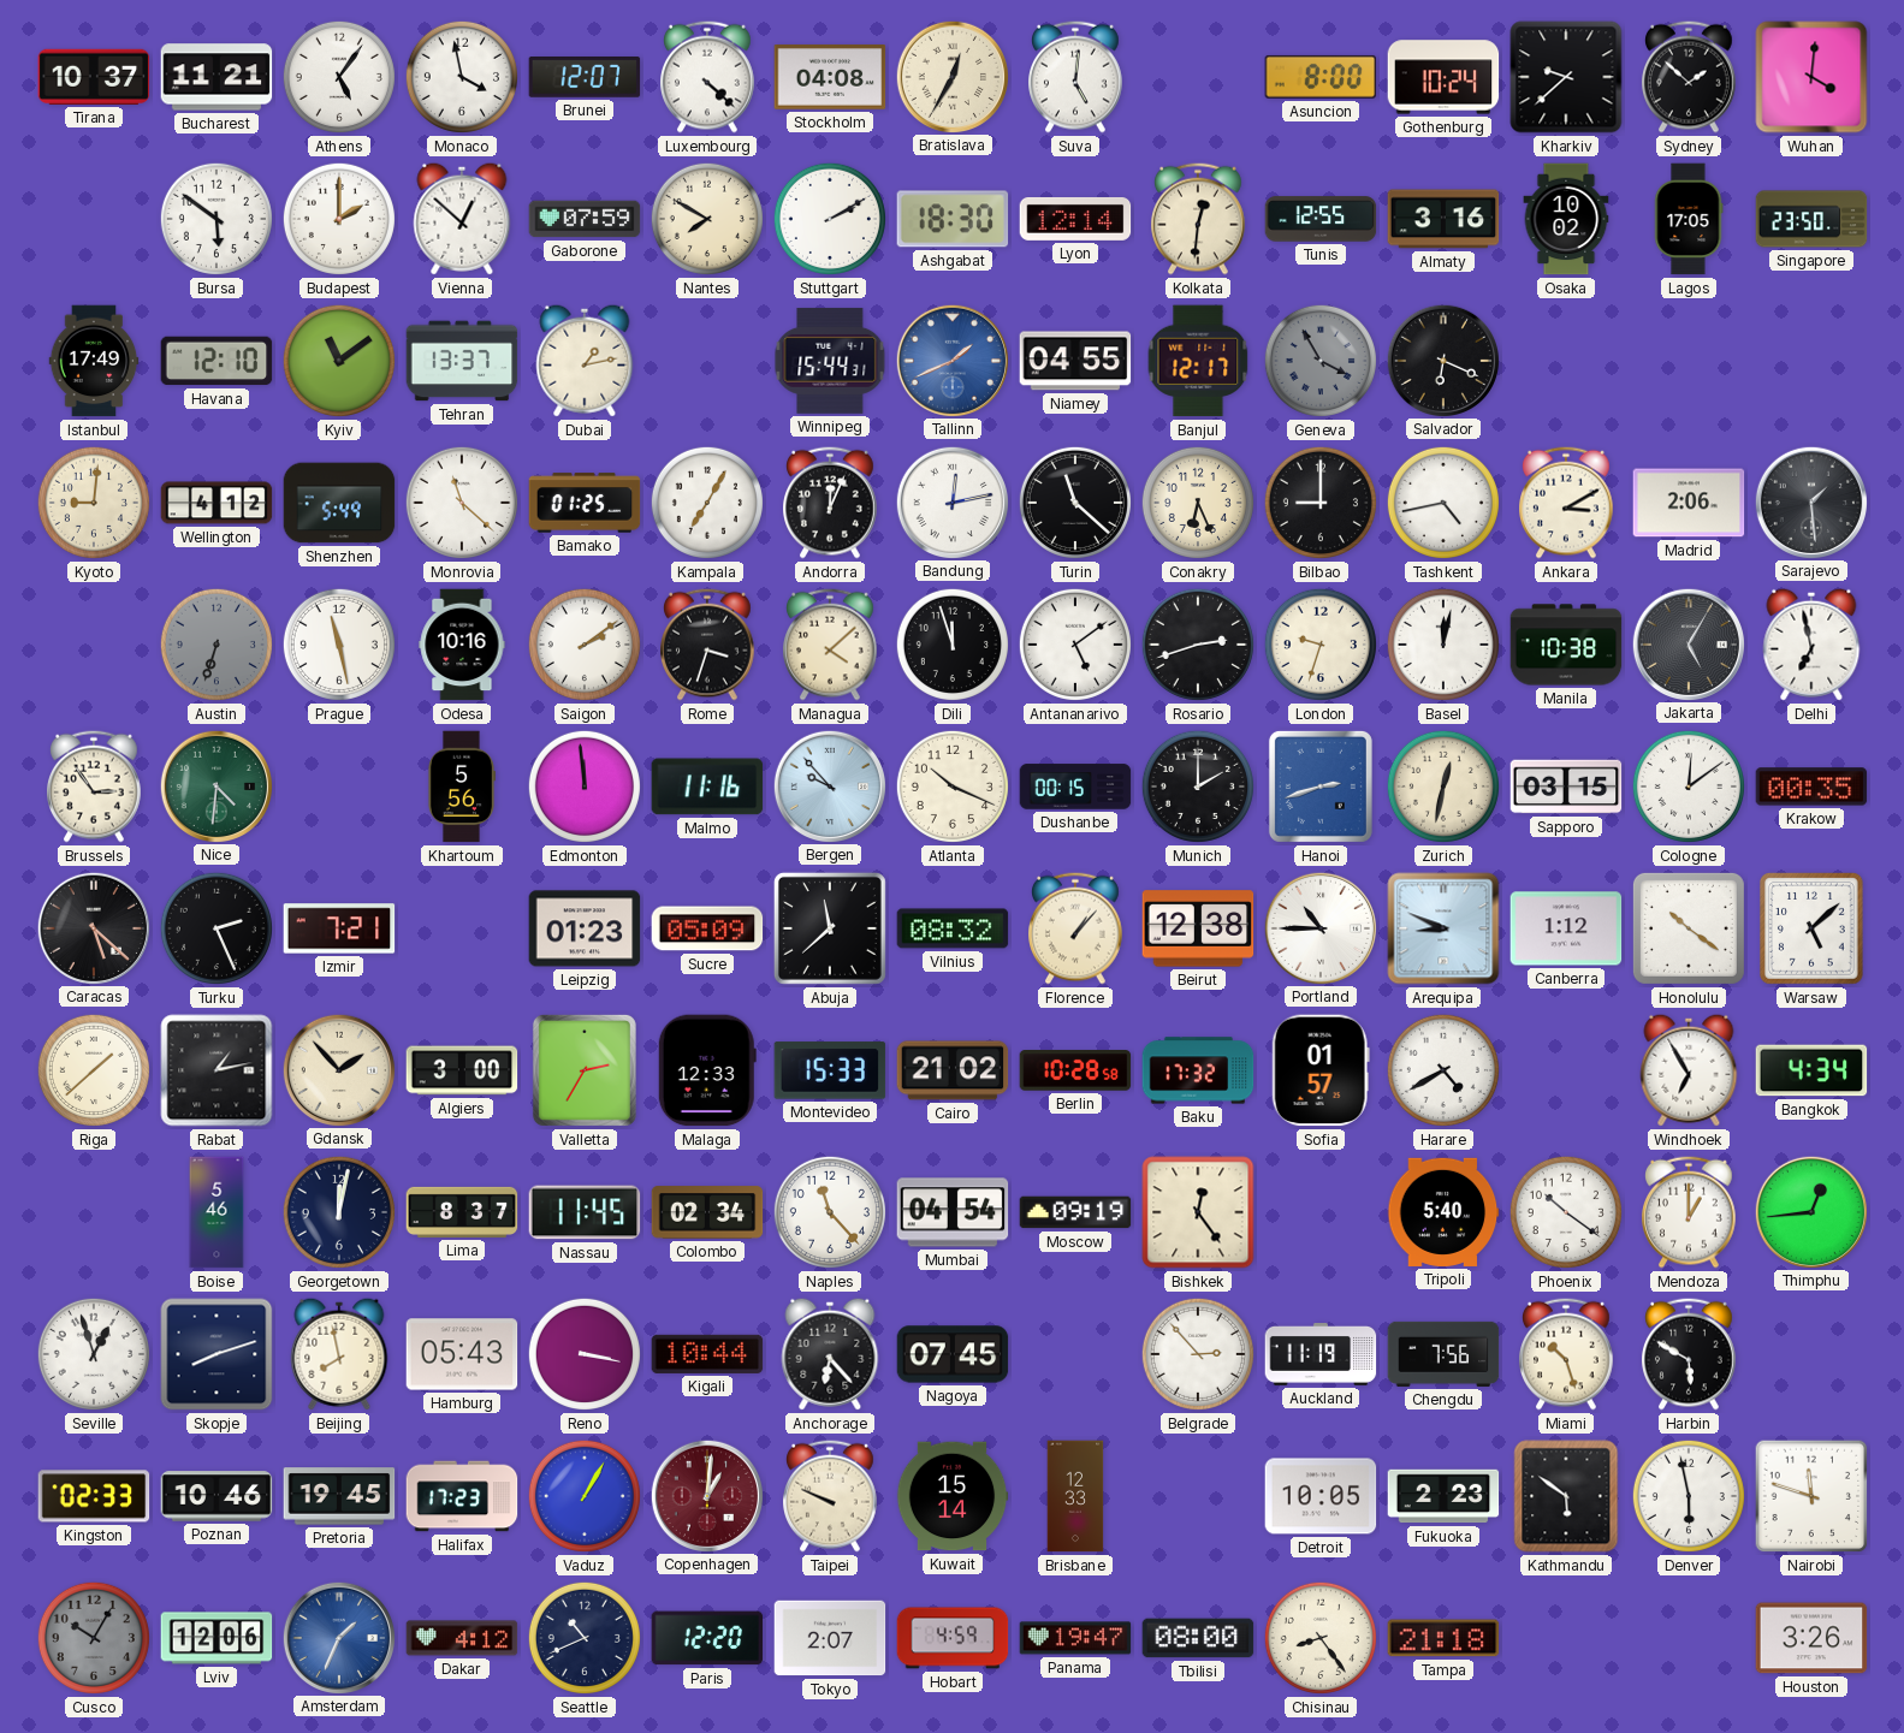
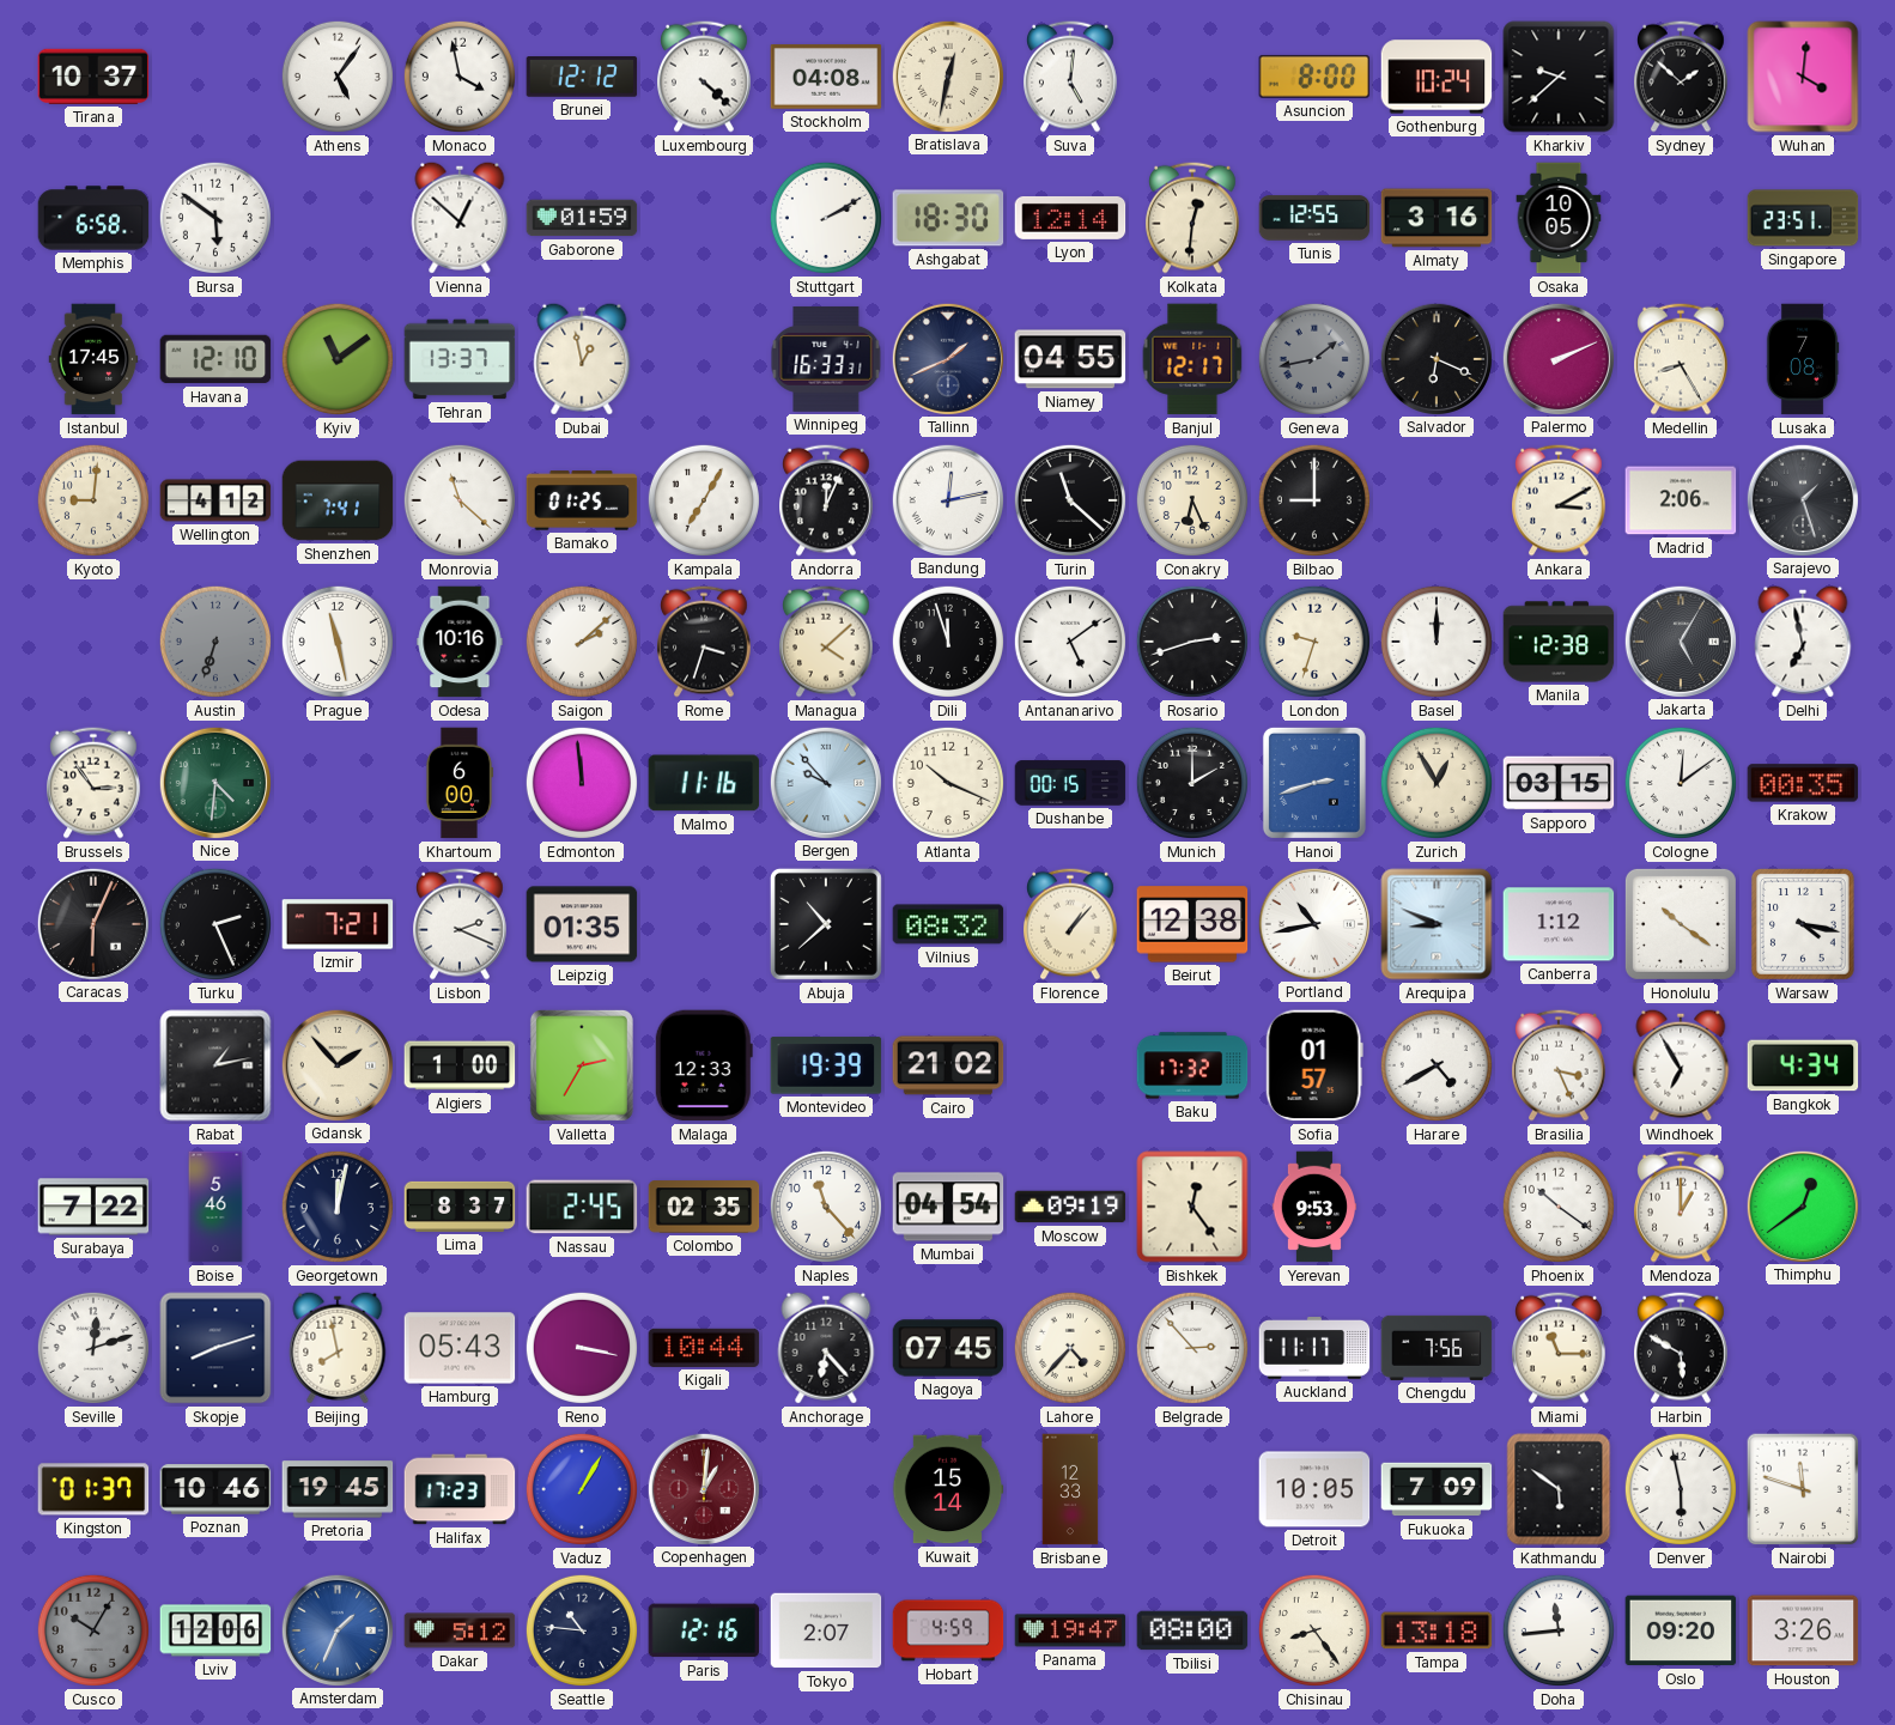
Bucharest: 11:21 -> none (217, 77)
Brunei: 12:07 -> 12:12 (582, 78)
Bratislava: 12:35 -> 12:32 (947, 75)
Memphis: none -> 6:58 (93, 218)
Budapest: 2:00 -> none (339, 219)
Gaborone: 07:59 -> 01:59 (582, 218)
Nantes: 7:50 -> none (707, 219)
Osaka: 10:02 -> 10:05 (1559, 218)
Lagos: 17:05 -> none (1689, 219)
Singapore: 23:50 -> 23:51 (1803, 218)
Istanbul: 17:49 -> 17:45 (93, 359)
Dubai: 1:13 -> 12:58 (582, 359)
Winnipeg: 15:44 -> 16:33 (826, 359)
Tallinn dial: blue -> navy (947, 358)
Geneva: 3:55 -> 1:43 (1314, 359)
Palermo: none -> 2:11 (1557, 358)
Medellin: none -> 8:25 (1682, 359)
Lusaka: none -> 7:08 (1803, 359)
Shenzhen: 5:49 -> 7:41 (338, 500)
Tashkent: 4:43 -> none (1443, 503)
Sarajevo: 1:29 -> 1:27 (1802, 499)
Saigon: 2:09 -> 2:08 (582, 642)
Basel: 12:02 -> 12:00 (1437, 642)
Manila: 10:38 -> 12:38 (1559, 642)
Khartoum: 5:56 -> 6:00 (458, 783)
Zurich: 12:32 -> 12:55 (1437, 783)
Caracas: 5:22 -> 6:04 (92, 923)
Lisbon: none -> 2:19 (461, 924)
Leipzig: 01:23 -> 01:35 (582, 924)
Sucre: 05:09 -> none (707, 928)
Abuja: 11:38 -> 10:38 (826, 924)
Portland: 10:45 -> 10:43 (1313, 923)
Warsaw: 5:08 -> 4:17 (1804, 925)
Riga: 1:38 -> none (94, 1070)
Algiers: 3:00 -> 1:00 (460, 1065)
Montevideo: 15:33 -> 19:39 (826, 1065)
Berlin: 10:28 -> none (1075, 1070)
Brasilia: none -> 3:26 (1560, 1065)
Surabaya: none -> 7:22 (93, 1207)
Nassau: 11:45 -> 2:45 (582, 1207)
Colombo: 02:34 -> 02:35 (704, 1207)
Yerevan: none -> 9:53 (1314, 1207)
Tripoli: 5:40 -> none (1443, 1212)
Thimphu: 12:44 -> 12:39 (1802, 1205)
Seville: 12:57 -> 12:12 (93, 1348)
Lahore: none -> 4:37 (1070, 1348)
Auckland: 11:19 -> 11:17 (1314, 1349)
Miami: 10:27 -> 11:15 (1560, 1348)
Kingston: 02:33 -> 01:37 (93, 1489)
Taipei: 9:49 -> none (831, 1496)
Fukuoka: 2:23 -> 7:09 (1437, 1489)
Dakar: 4:12 -> 5:12 (460, 1630)
Seattle: 10:41 -> 10:46 (582, 1630)
Paris: 12:20 -> 12:16 (704, 1630)
Tampa: 21:18 -> 13:18 (1437, 1630)
Doha: none -> 11:44 (1559, 1630)
Oslo: none -> 09:20 (1681, 1630)
